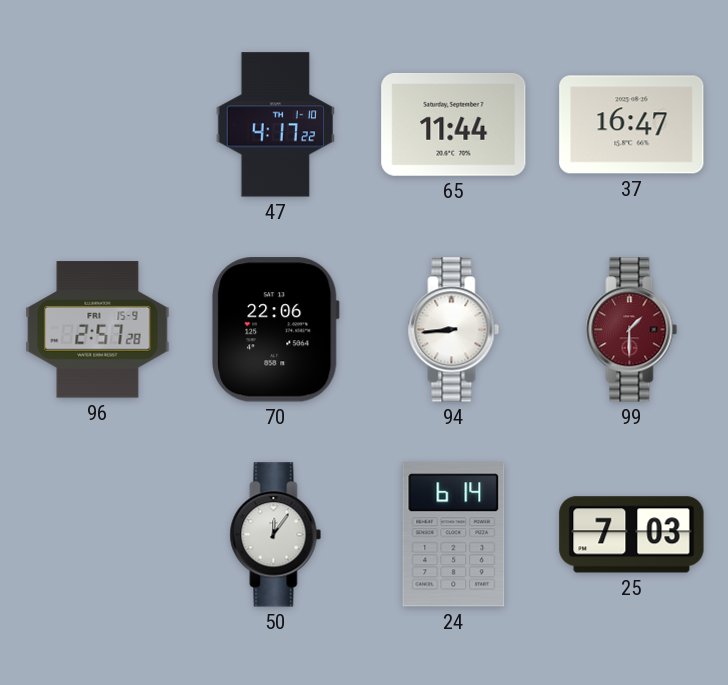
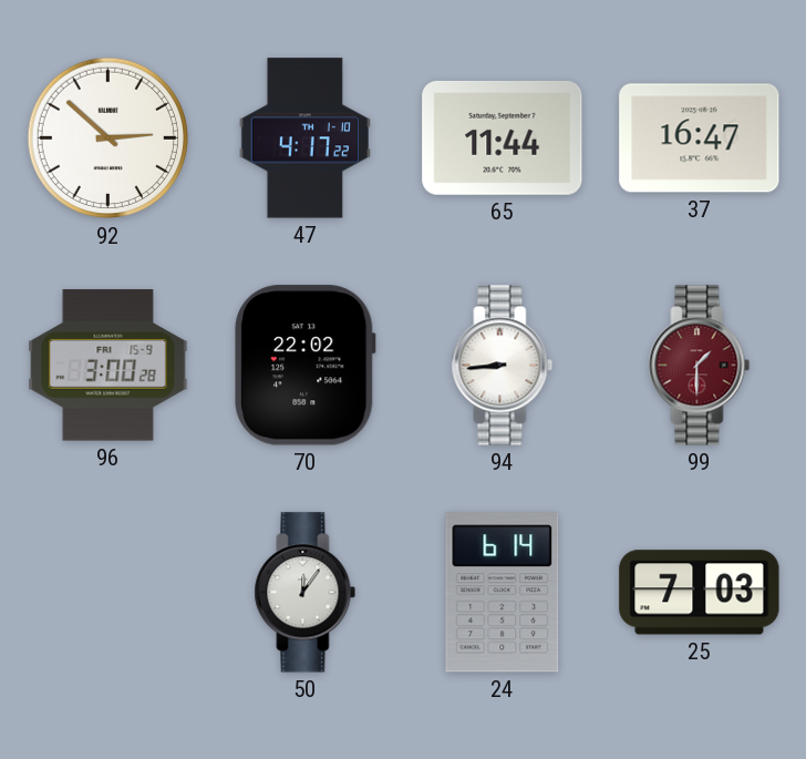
92: none -> 2:52 (108, 139)
96: 2:57 -> 3:00 (108, 366)
70: 22:06 -> 22:02 (306, 366)
